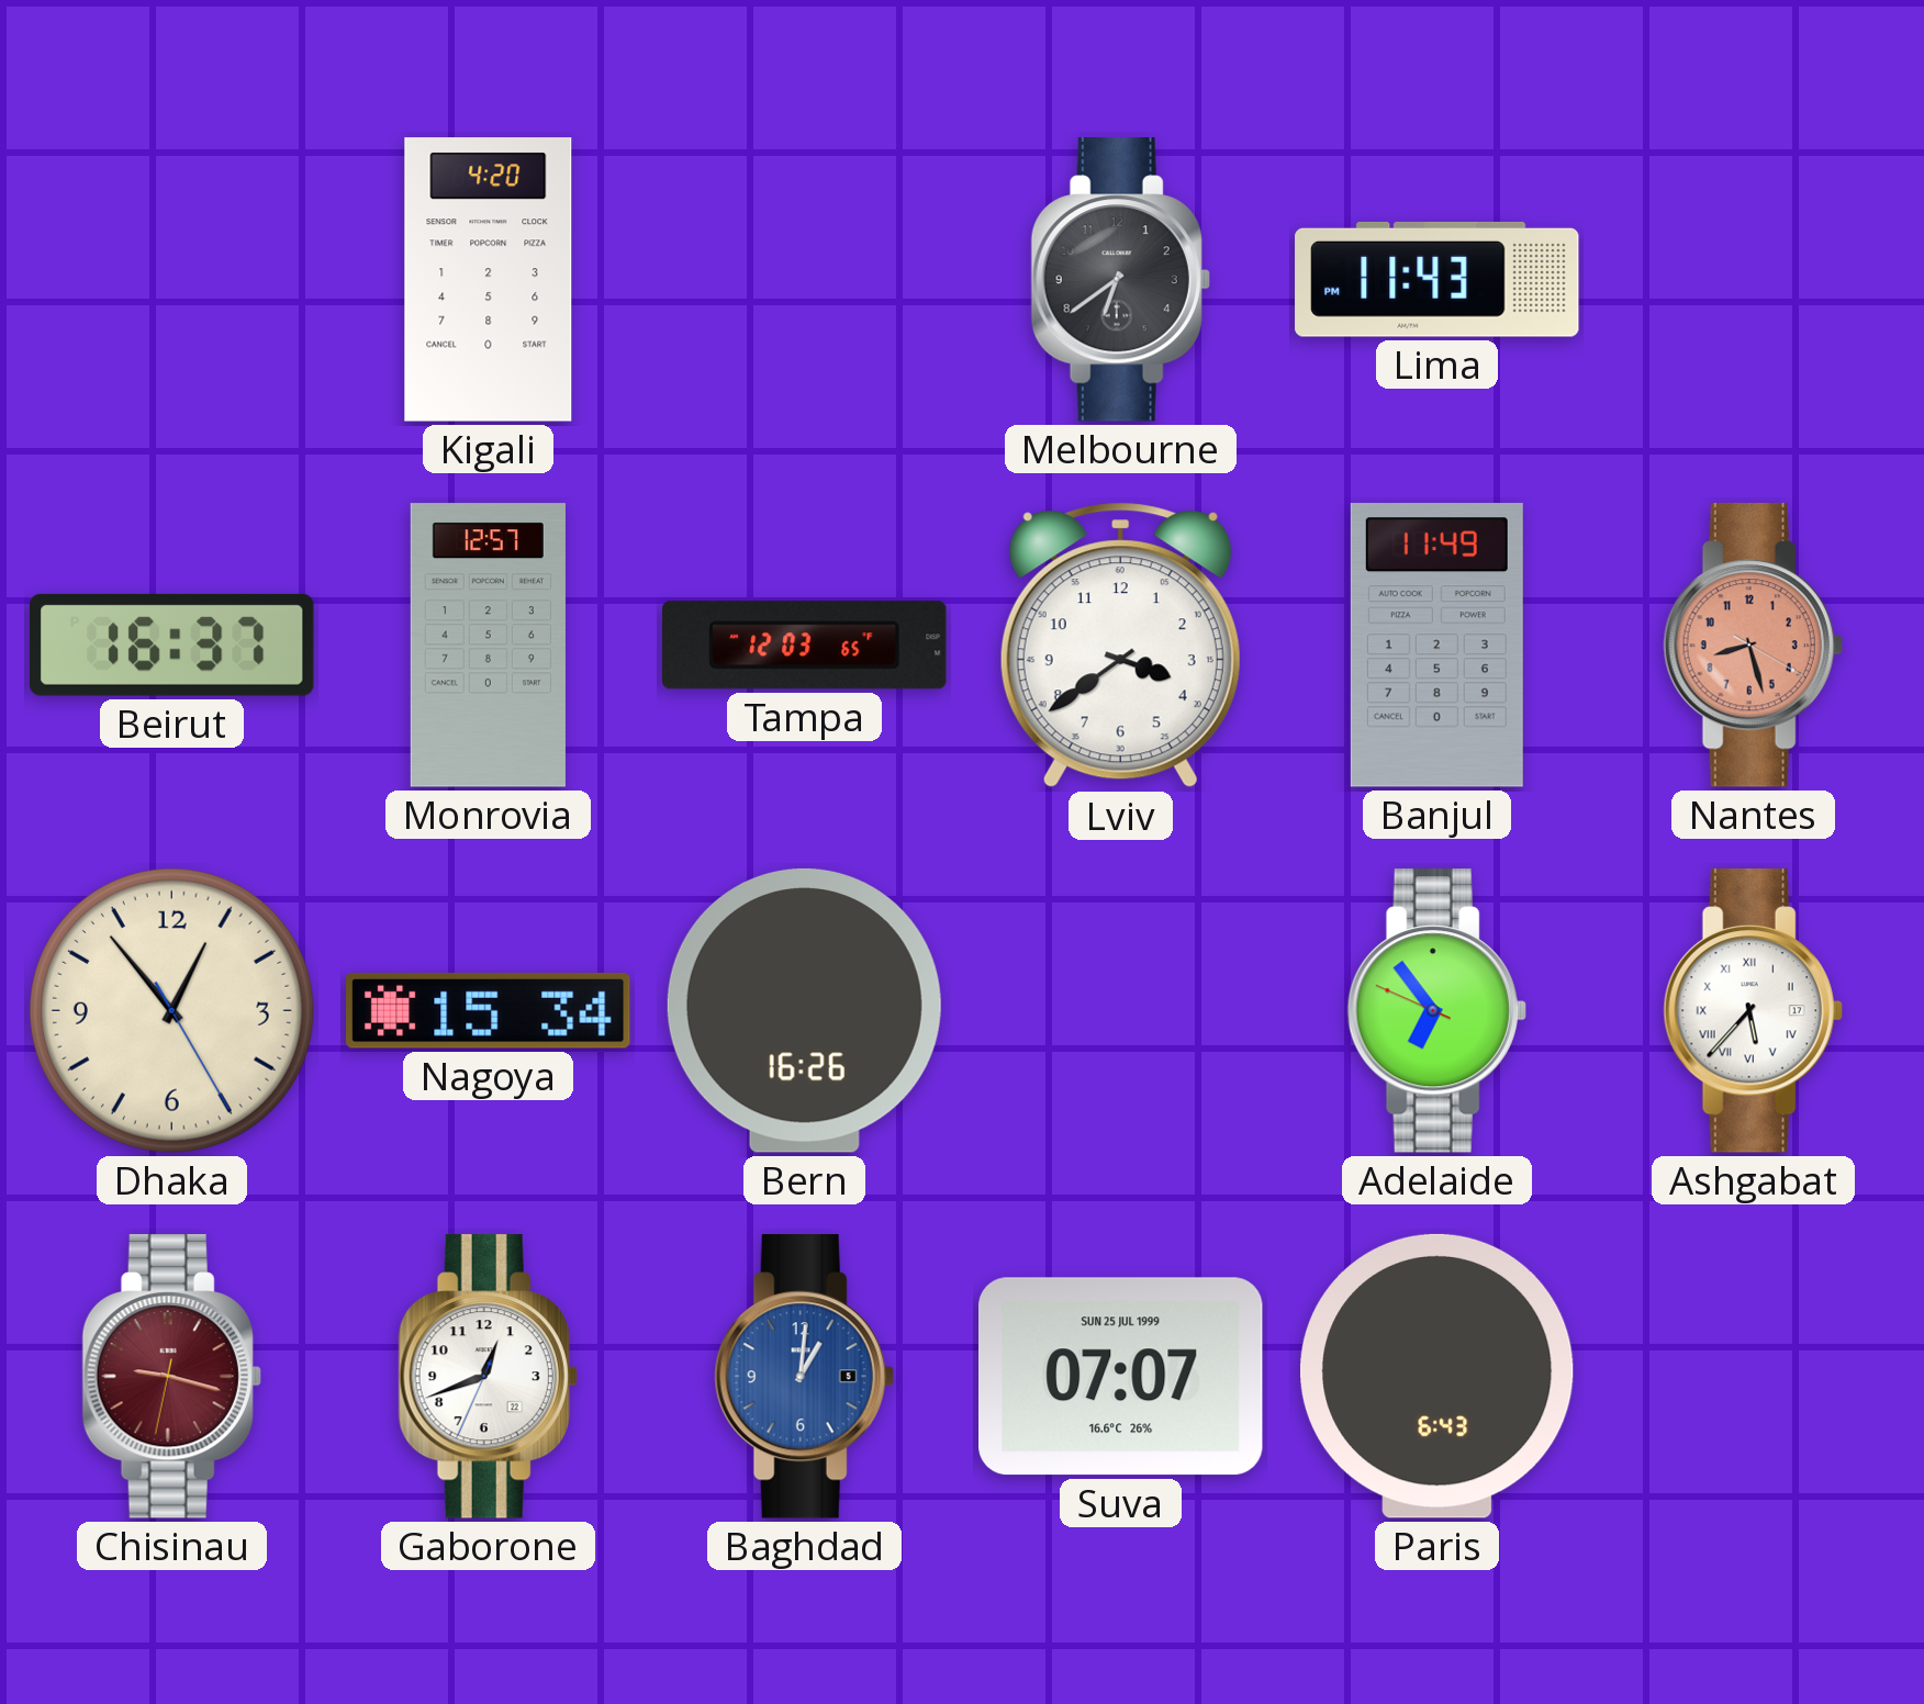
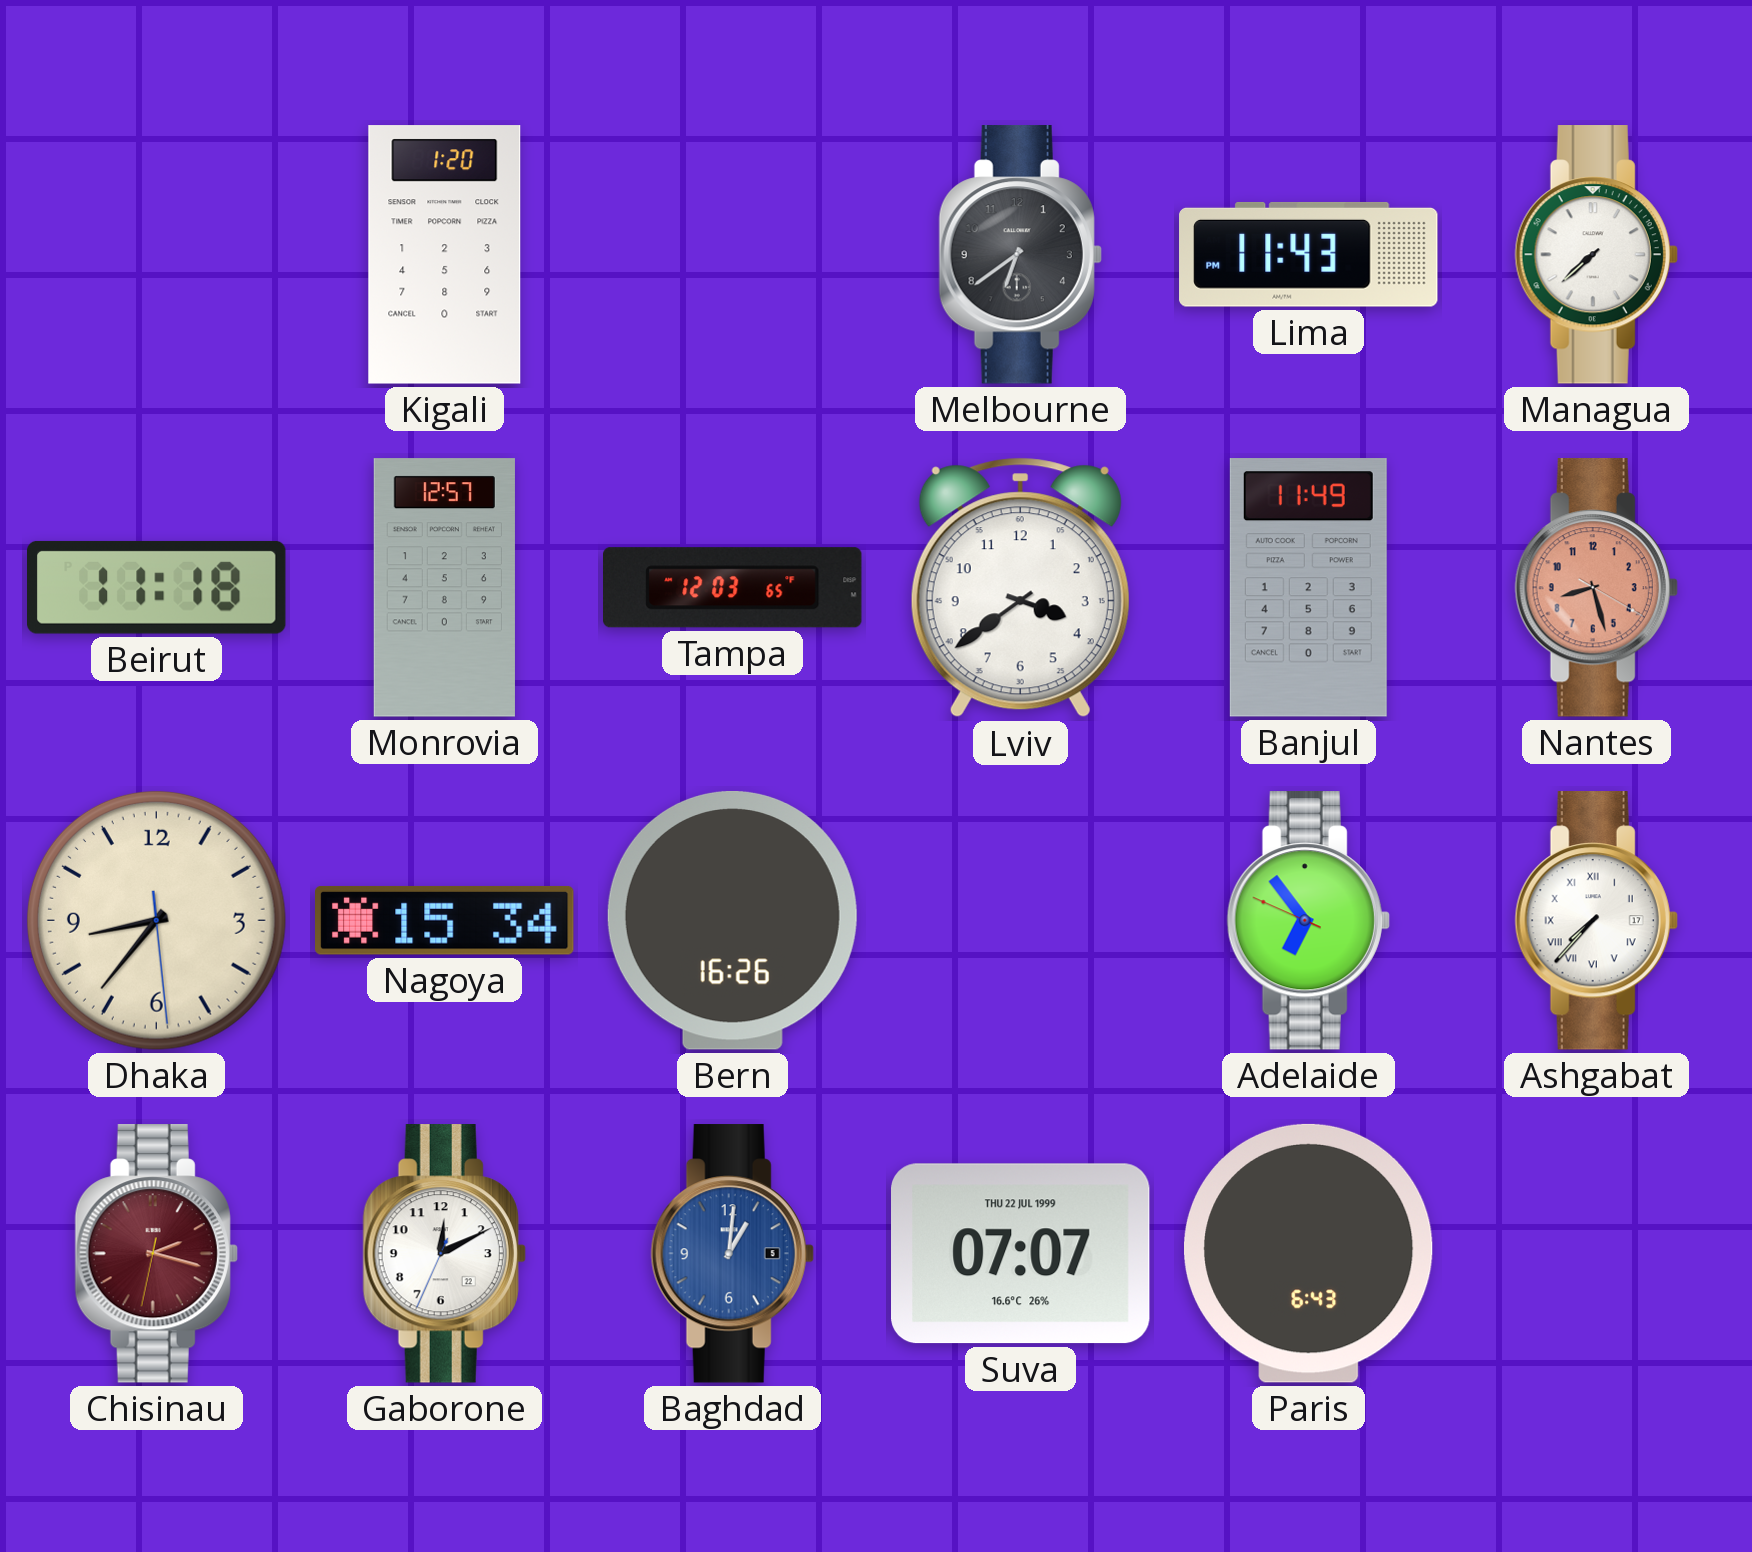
Kigali: 4:20 -> 1:20 (445, 255)
Managua: none -> 7:38 (1596, 255)
Beirut: 16:37 -> 11:18 (157, 587)
Dhaka: 12:53 -> 8:36 (156, 920)
Ashgabat: 5:37 -> 7:37 (1596, 921)
Chisinau: 9:17 -> 2:17 (156, 1254)
Gaborone: 12:41 -> 12:10 (444, 1254)
Suva date: SUN 25 JUL 1999 -> THU 22 JUL 1999 (1021, 1254)
